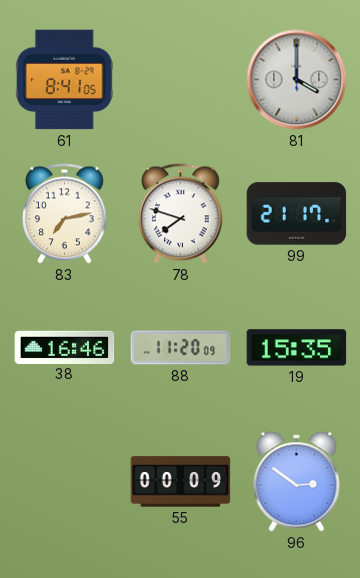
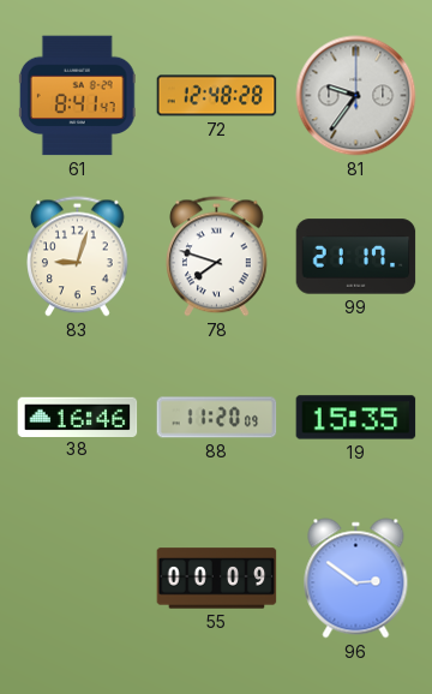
61: 8:41:05 -> 8:41:47 (77, 96)
72: none -> 12:48 (217, 96)
81: 4:00 -> 9:36 (356, 96)
83: 7:13 -> 9:03 (78, 257)
